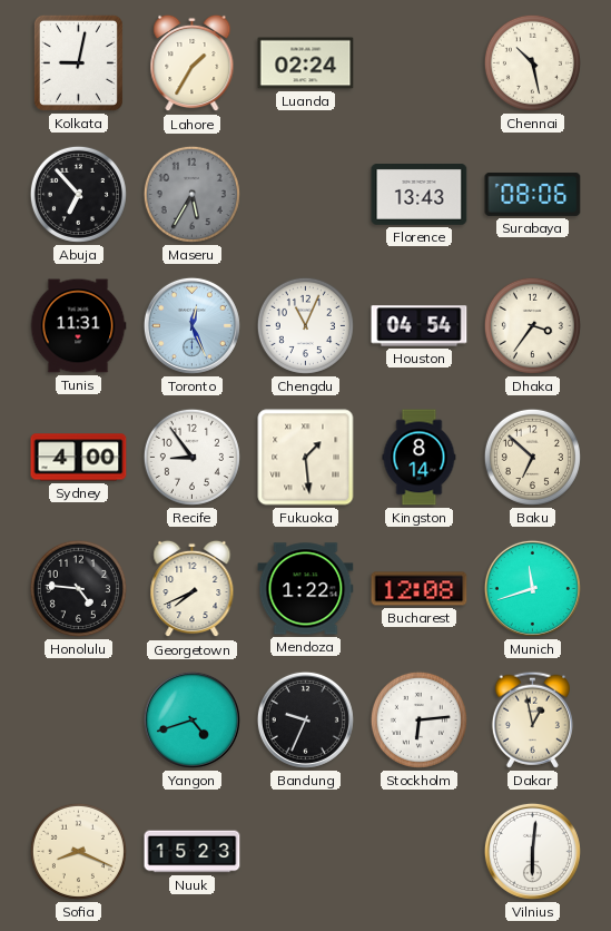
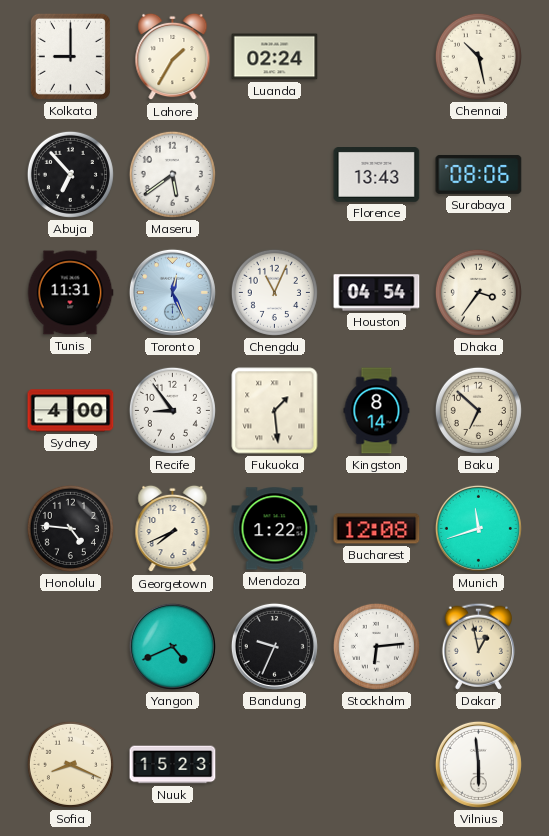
Kolkata: 9:02 -> 9:00 (70, 56)
Maseru: 5:35 -> 5:39 (172, 174)
Maseru dial: grey -> white (172, 174)
Yangon: 4:42 -> 4:41 (172, 646)
Vilnius: 6:01 -> 5:59 (478, 764)
